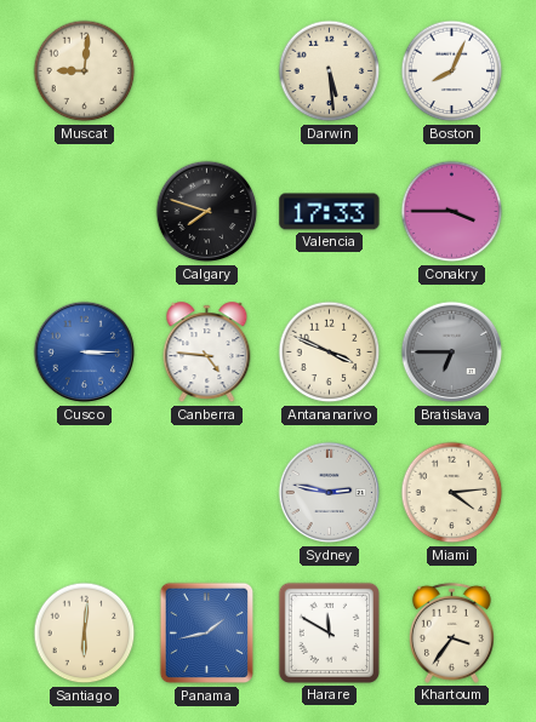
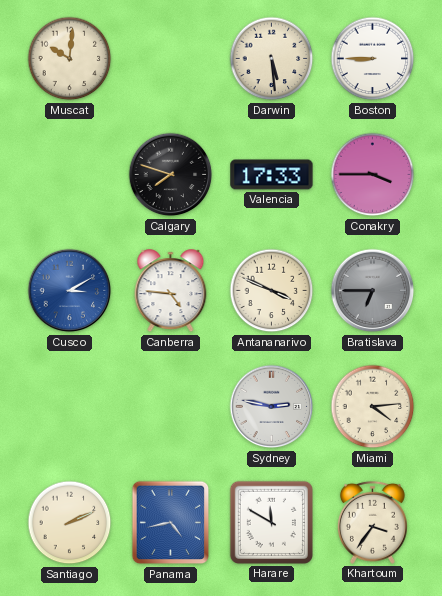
Muscat: 9:01 -> 10:01 (70, 59)
Boston: 8:04 -> 8:45 (373, 59)
Cusco: 3:15 -> 3:10 (70, 291)
Santiago: 6:01 -> 2:11 (70, 523)
Panama: 1:43 -> 4:43 (171, 523)
